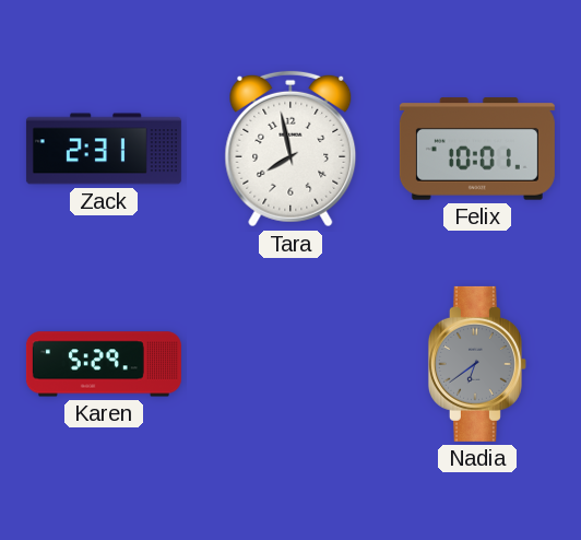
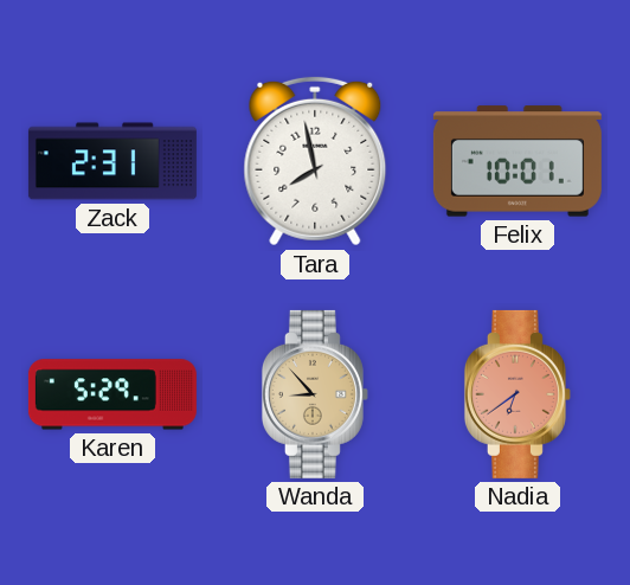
Wanda: none -> 8:53 (315, 394)
Nadia dial: grey -> salmon (517, 394)
